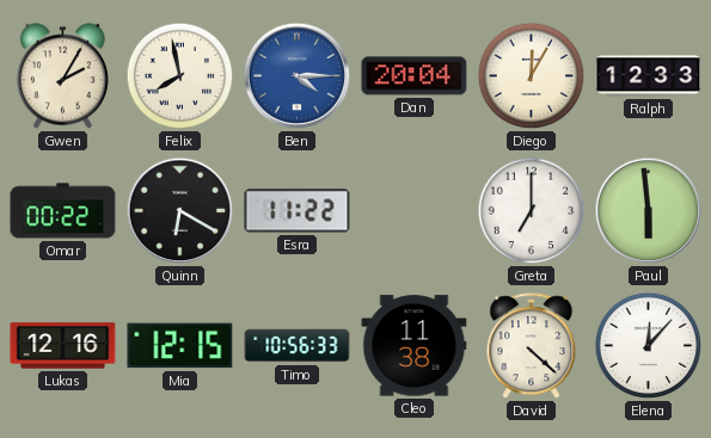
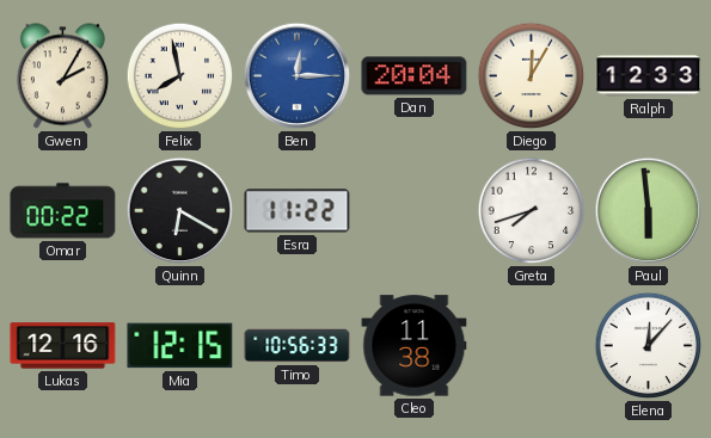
Ben: 4:15 -> 12:15 (298, 76)
Greta: 7:00 -> 7:42 (532, 211)
David: 4:22 -> none (532, 346)
